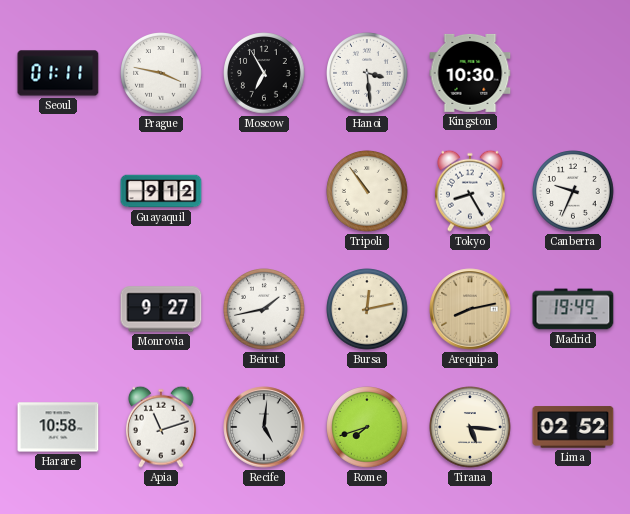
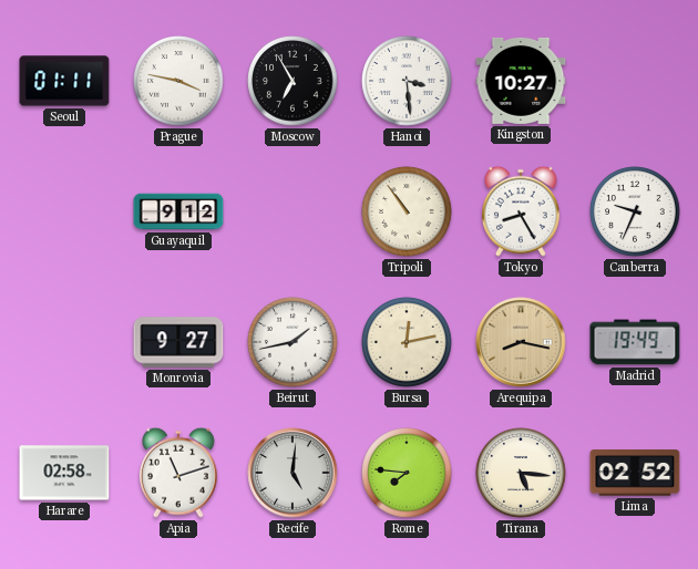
Kingston: 10:30 -> 10:27 (521, 81)
Arequipa: 8:13 -> 8:17 (521, 342)
Harare: 10:58 -> 02:58 (64, 473)
Rome: 7:42 -> 7:46 (407, 473)
